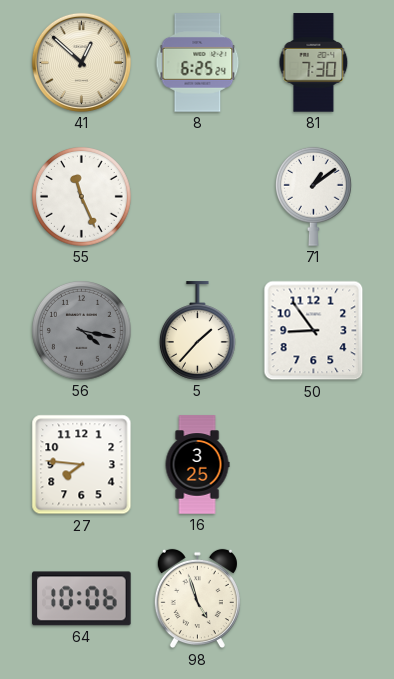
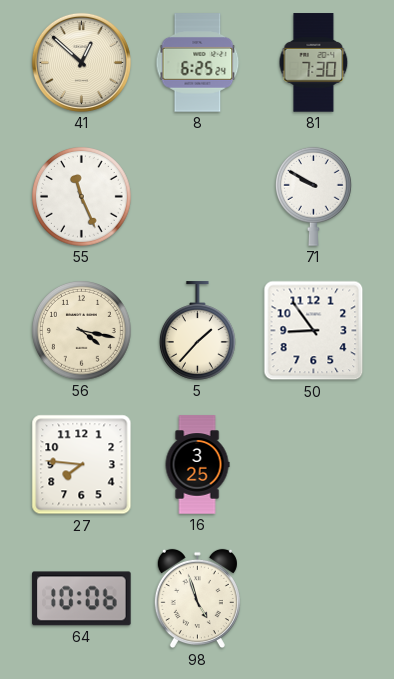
71: 1:09 -> 9:50 (313, 196)
56 dial: grey -> cream (82, 331)
